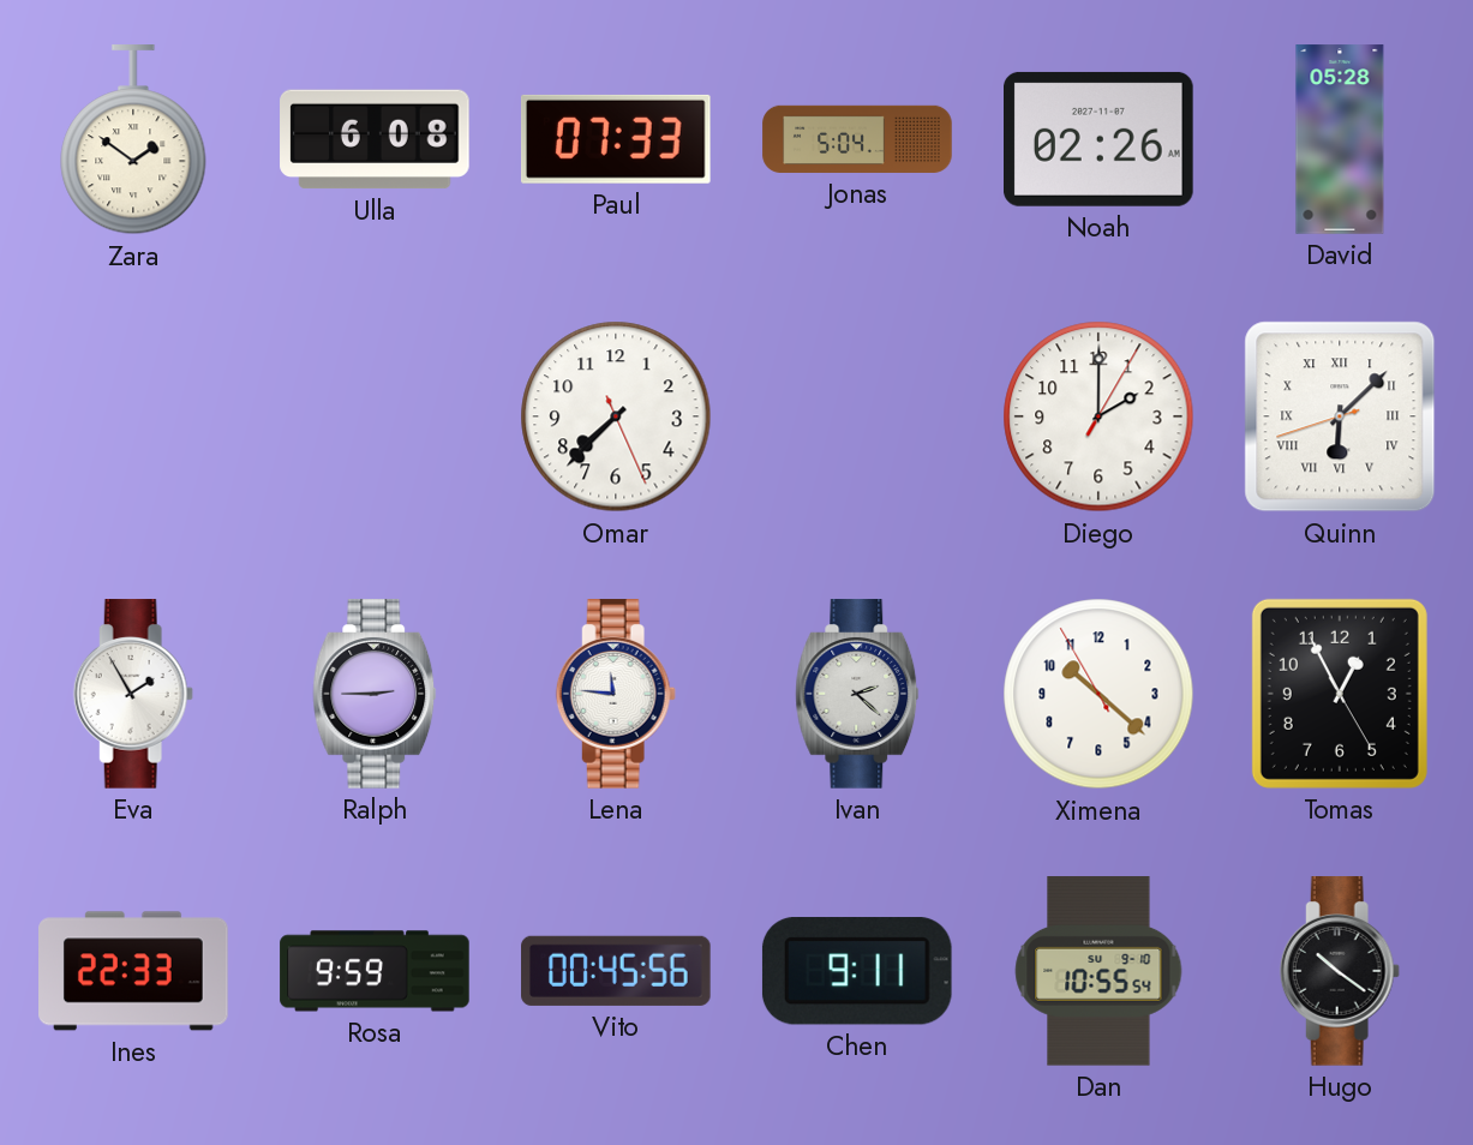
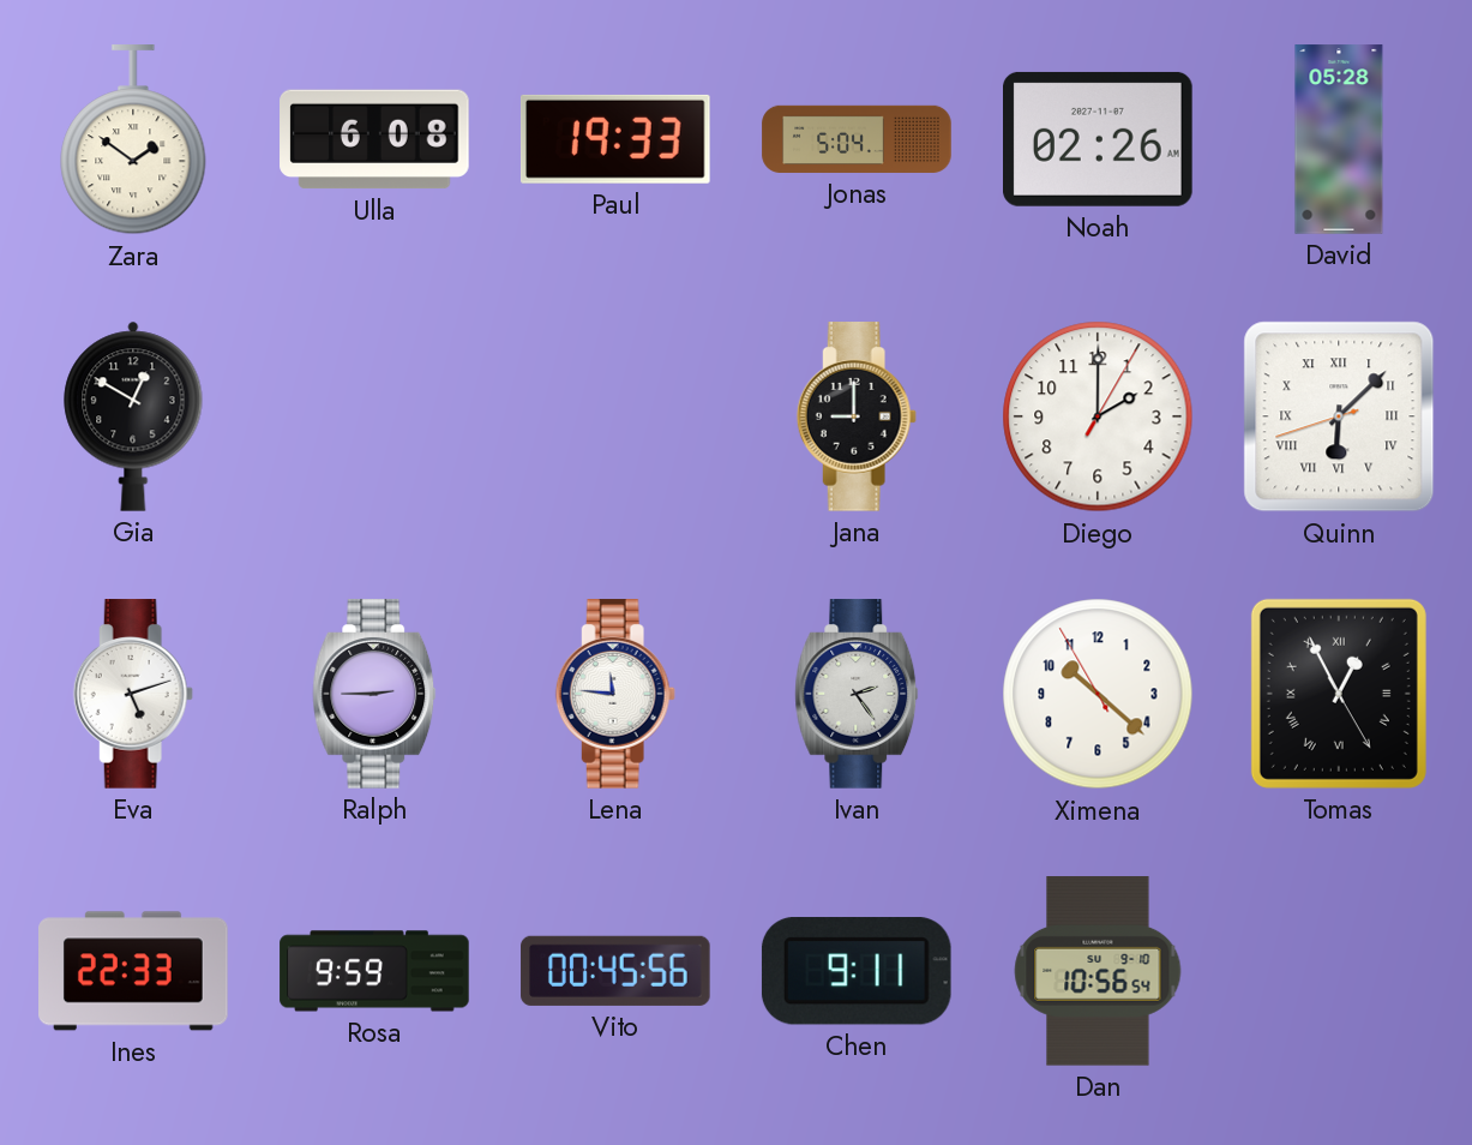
Paul: 07:33 -> 19:33 (615, 139)
Gia: none -> 12:50 (133, 416)
Omar: 7:37 -> none (616, 416)
Jana: none -> 9:00 (857, 416)
Eva: 1:55 -> 5:12 (133, 694)
Ivan: 2:22 -> 2:24 (857, 694)
Tomas numerals: Arabic -> Roman (1339, 694)
Dan: 10:55 -> 10:56 (1098, 971)
Hugo: 10:21 -> none (1340, 971)
